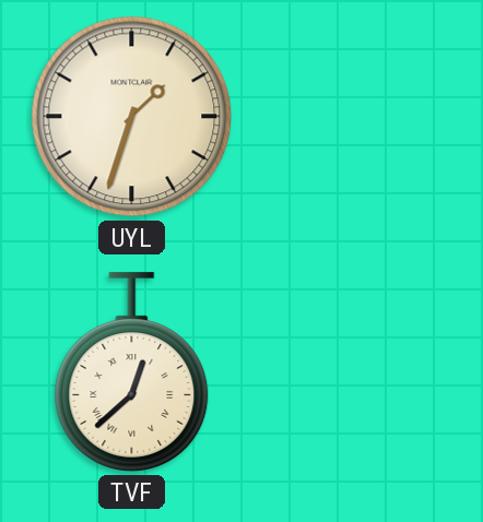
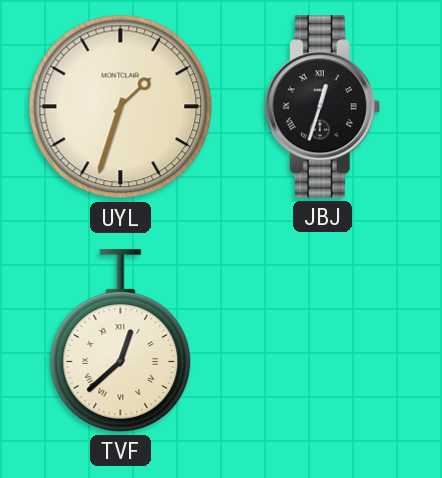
JBJ: none -> 12:33 (322, 107)
